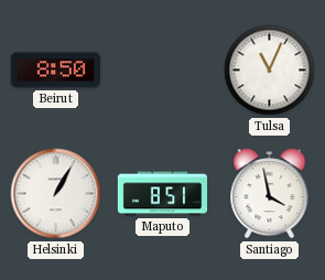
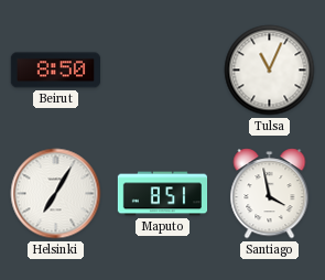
Helsinki: 1:05 -> 7:05 (56, 194)
